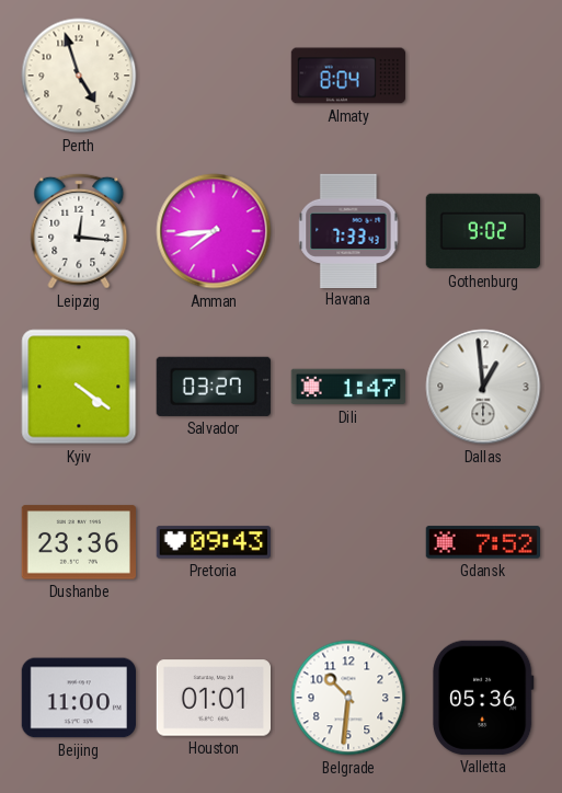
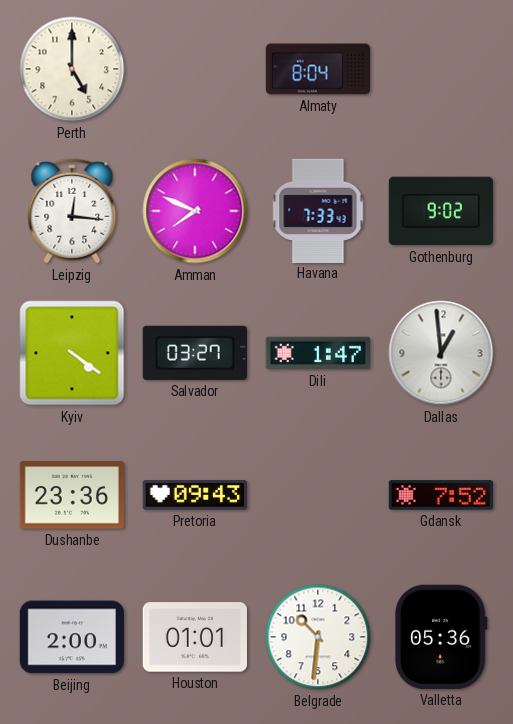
Perth: 4:57 -> 5:00 (72, 69)
Amman: 7:44 -> 7:49 (195, 211)
Beijing: 11:00 -> 2:00 (71, 637)
